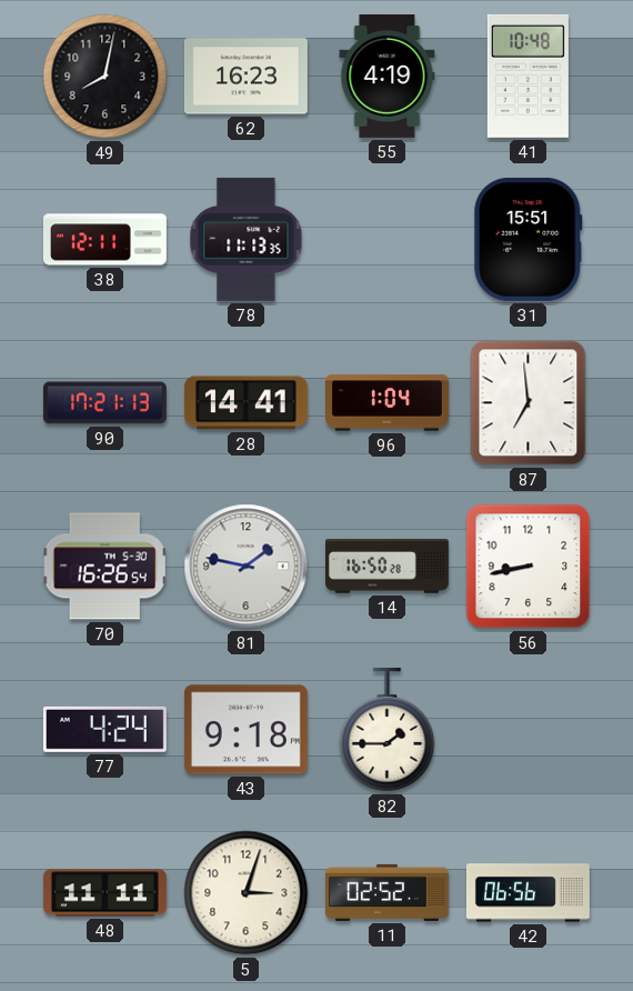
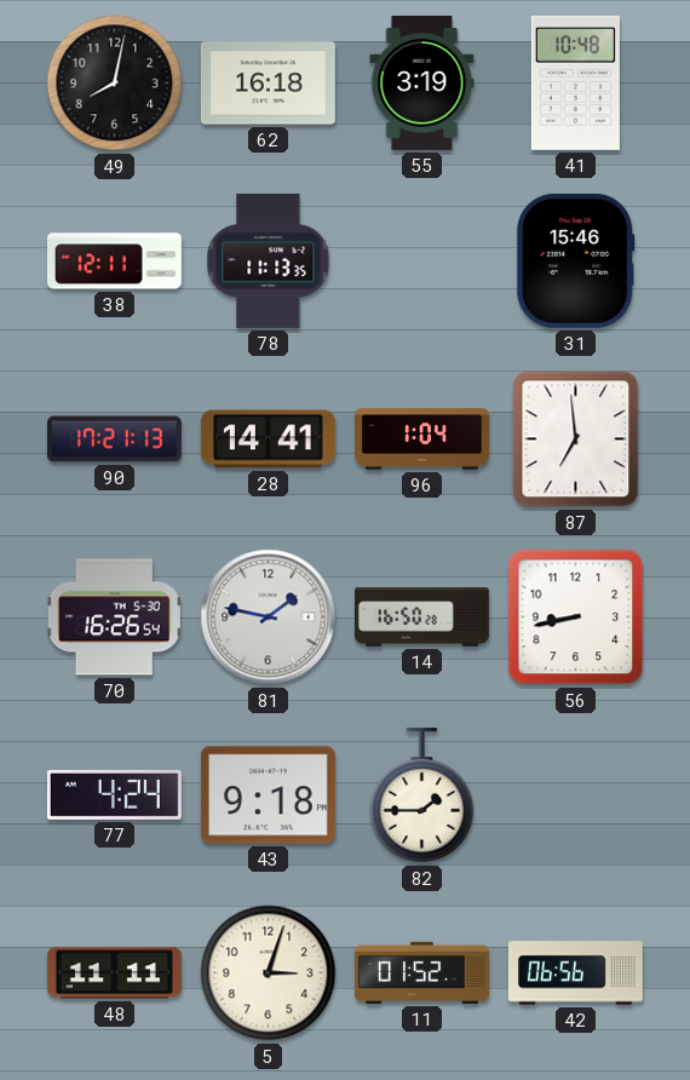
62: 16:23 -> 16:18 (268, 84)
55: 4:19 -> 3:19 (422, 82)
31: 15:51 -> 15:46 (576, 260)
11: 02:52 -> 01:52 (422, 972)
